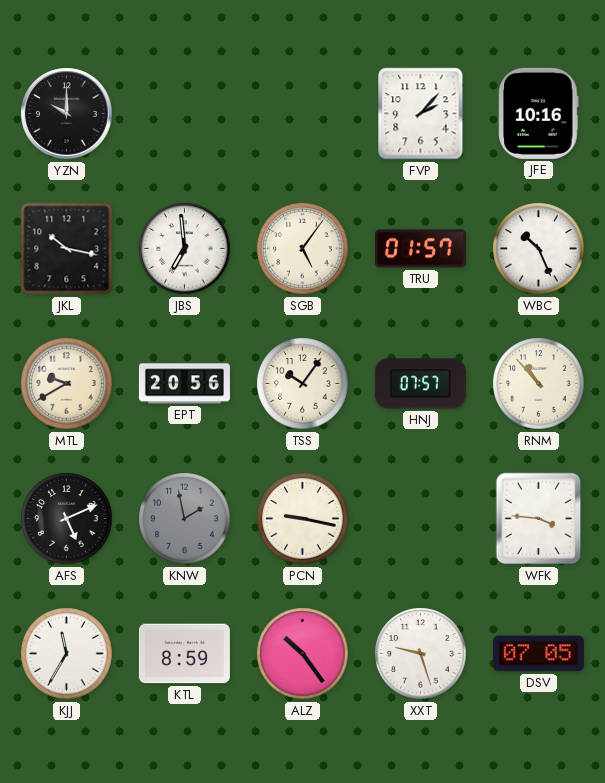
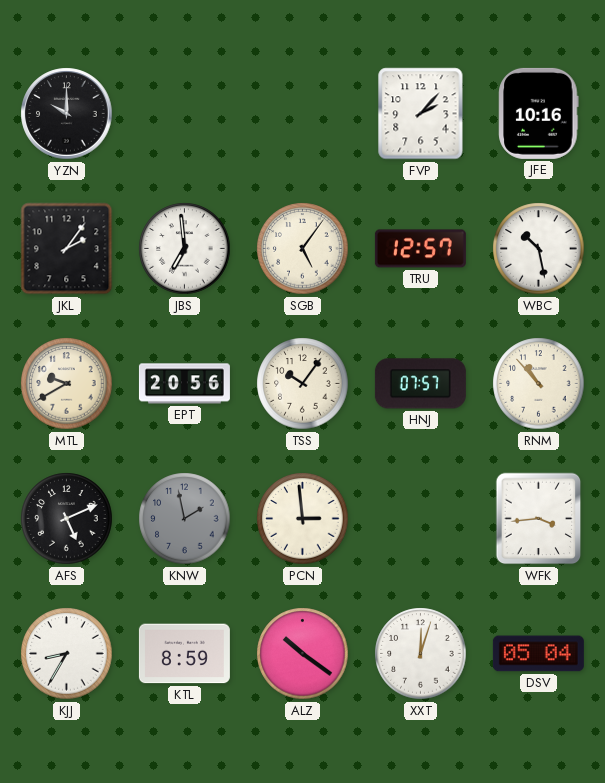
JKL: 10:17 -> 2:06 (67, 249)
TRU: 01:57 -> 12:57 (420, 249)
WBC: 10:26 -> 10:28 (539, 249)
PCN: 9:17 -> 2:59 (303, 519)
WFK: 3:46 -> 3:44 (539, 519)
KJJ: 11:35 -> 8:35 (67, 654)
ALZ: 10:24 -> 10:21 (303, 654)
XXT: 9:27 -> 12:03 (421, 654)
DSV: 07:05 -> 05:04 (538, 654)
